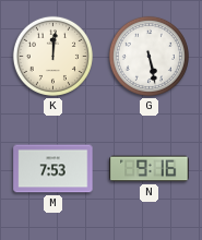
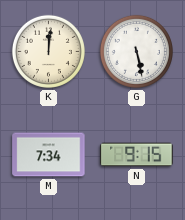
M: 7:53 -> 7:34 (49, 155)
N: 9:16 -> 9:15 (137, 155)
